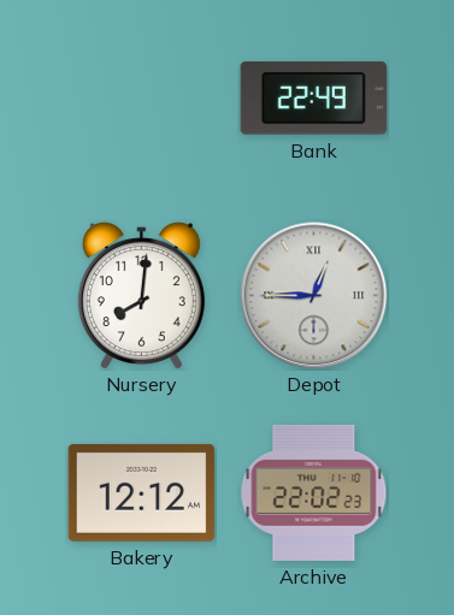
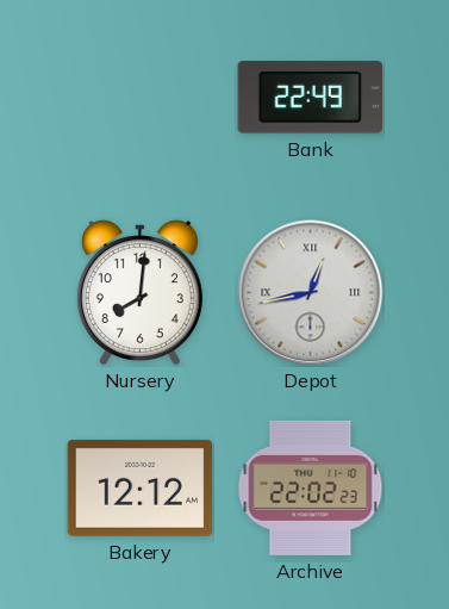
Depot: 12:45 -> 12:43 (311, 293)
